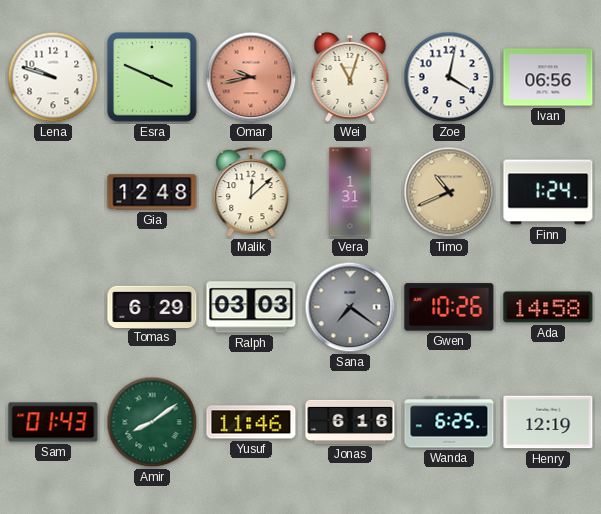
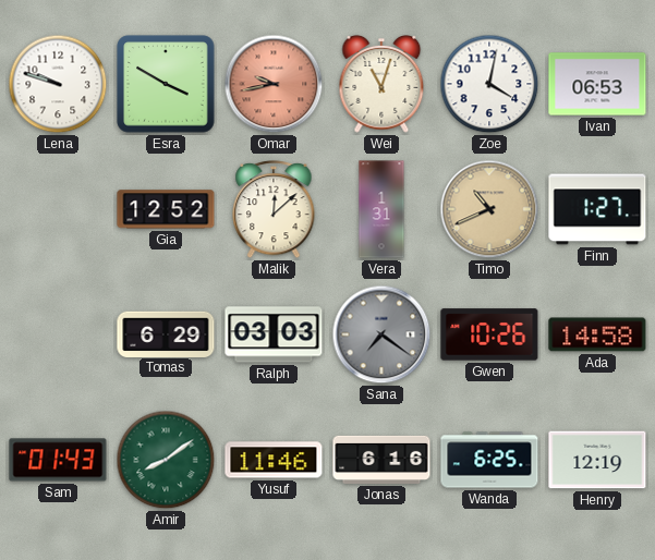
Esra: 3:49 -> 3:50 (166, 84)
Ivan: 06:56 -> 06:53 (597, 84)
Gia: 12:48 -> 12:52 (166, 209)
Finn: 1:24 -> 1:27 (597, 209)
